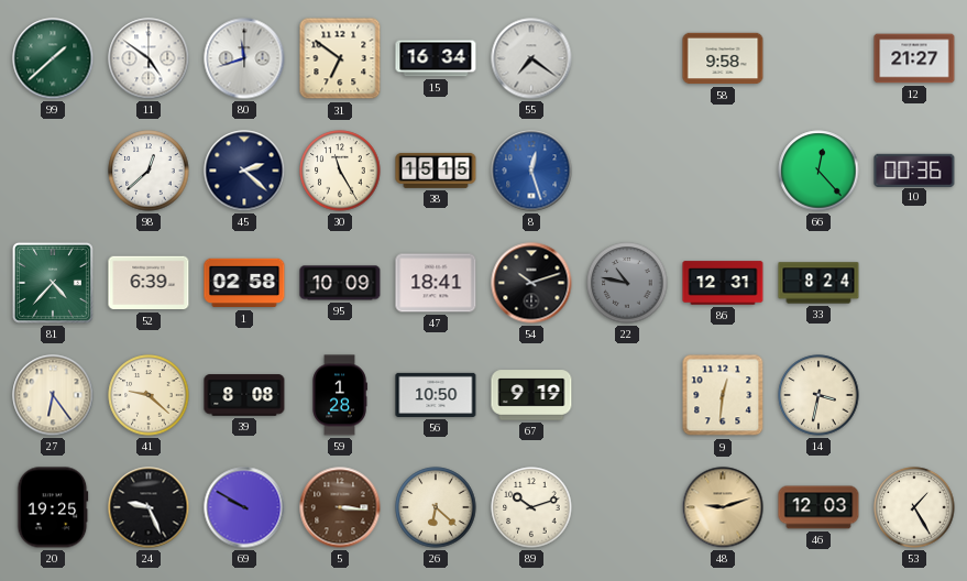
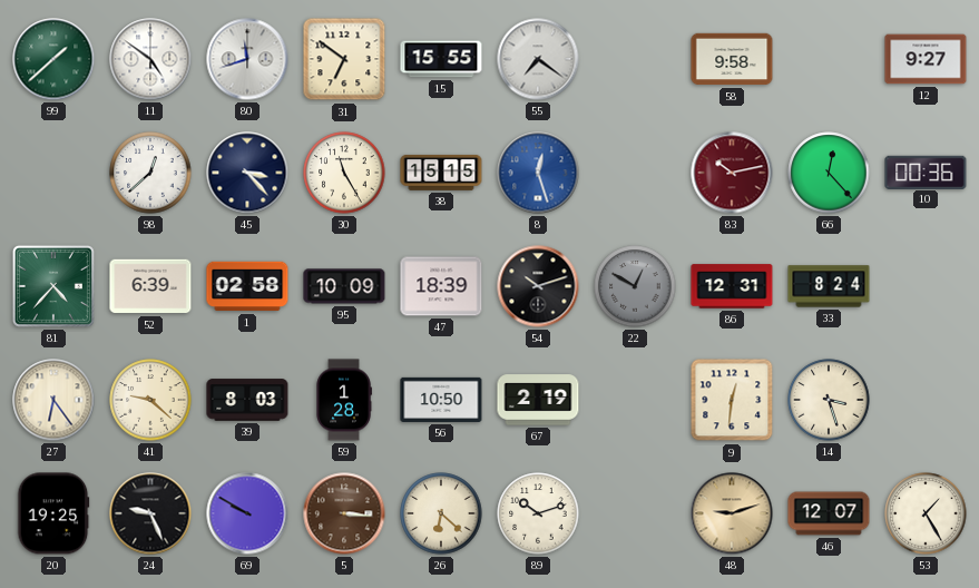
15: 16:34 -> 15:55 (441, 59)
12: 21:27 -> 9:27 (926, 59)
45: 2:22 -> 3:23 (247, 173)
83: none -> 10:13 (732, 173)
47: 18:41 -> 18:39 (441, 286)
22: 10:47 -> 12:50 (635, 286)
39: 8:08 -> 8:03 (247, 400)
67: 9:19 -> 2:19 (538, 400)
14: 3:32 -> 3:27 (829, 400)
46: 12:03 -> 12:07 (829, 513)
